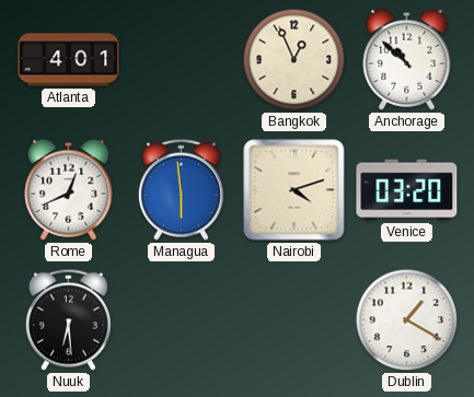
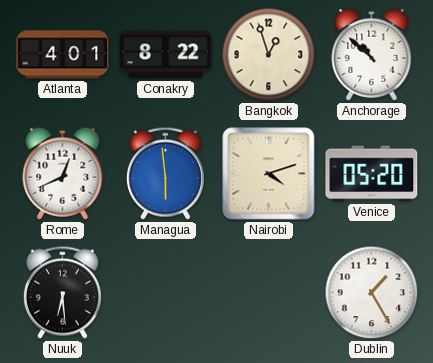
Conakry: none -> 8:22 (166, 55)
Bangkok: 12:56 -> 12:57 (269, 55)
Venice: 03:20 -> 05:20 (372, 174)
Dublin: 1:20 -> 1:25 (372, 293)
